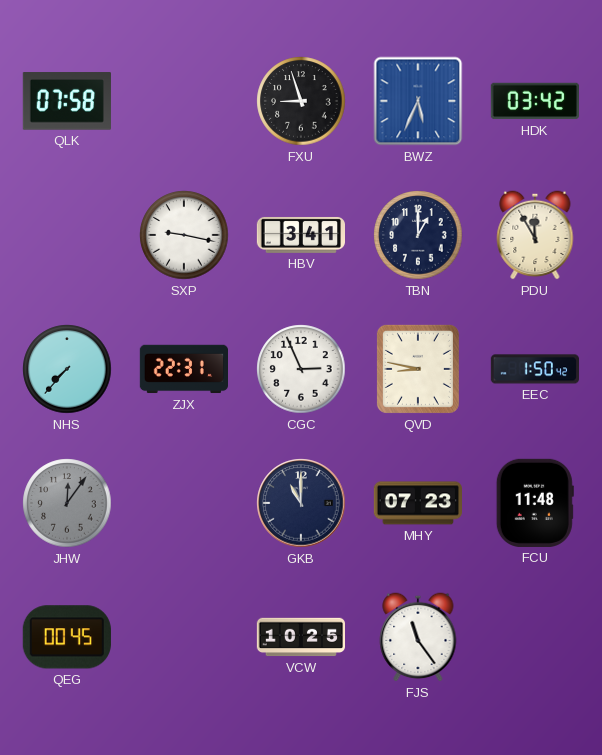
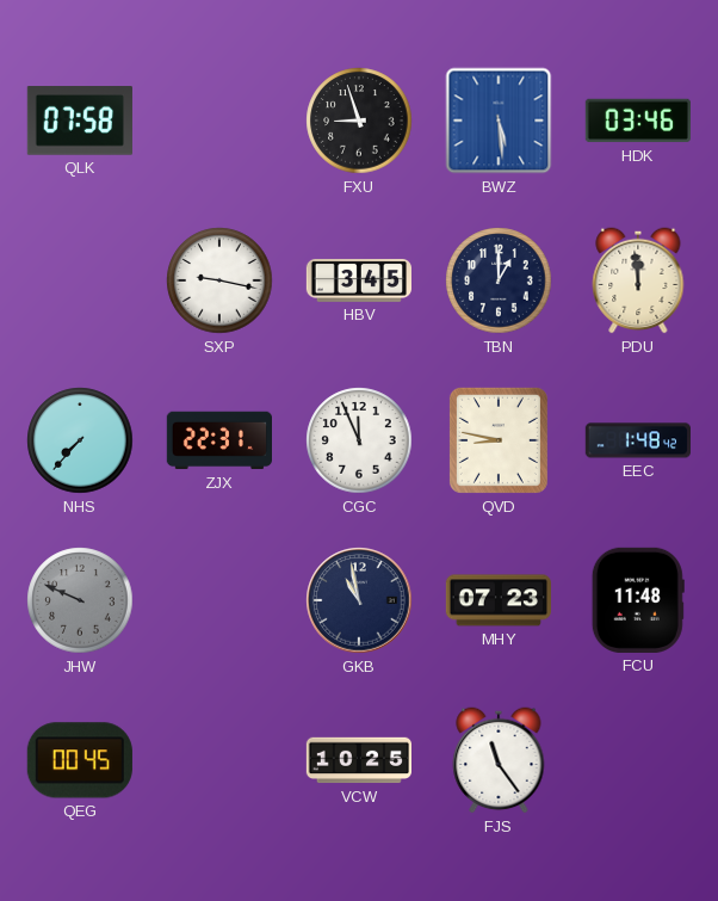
BWZ: 5:34 -> 5:29 (499, 121)
HDK: 03:42 -> 03:46 (637, 121)
HBV: 3:41 -> 3:45 (358, 280)
PDU: 11:55 -> 11:59 (638, 280)
CGC: 2:56 -> 11:56 (359, 440)
EEC: 1:50 -> 1:48 (637, 440)
JHW: 12:06 -> 9:49 (80, 600)
GKB: 11:00 -> 10:58 (359, 600)
